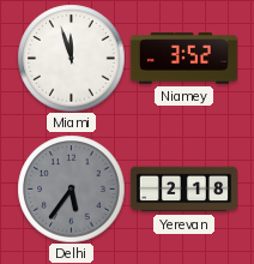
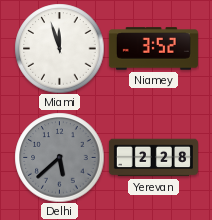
Delhi: 5:36 -> 5:38 (59, 157)
Yerevan: 2:18 -> 2:28 (153, 158)
